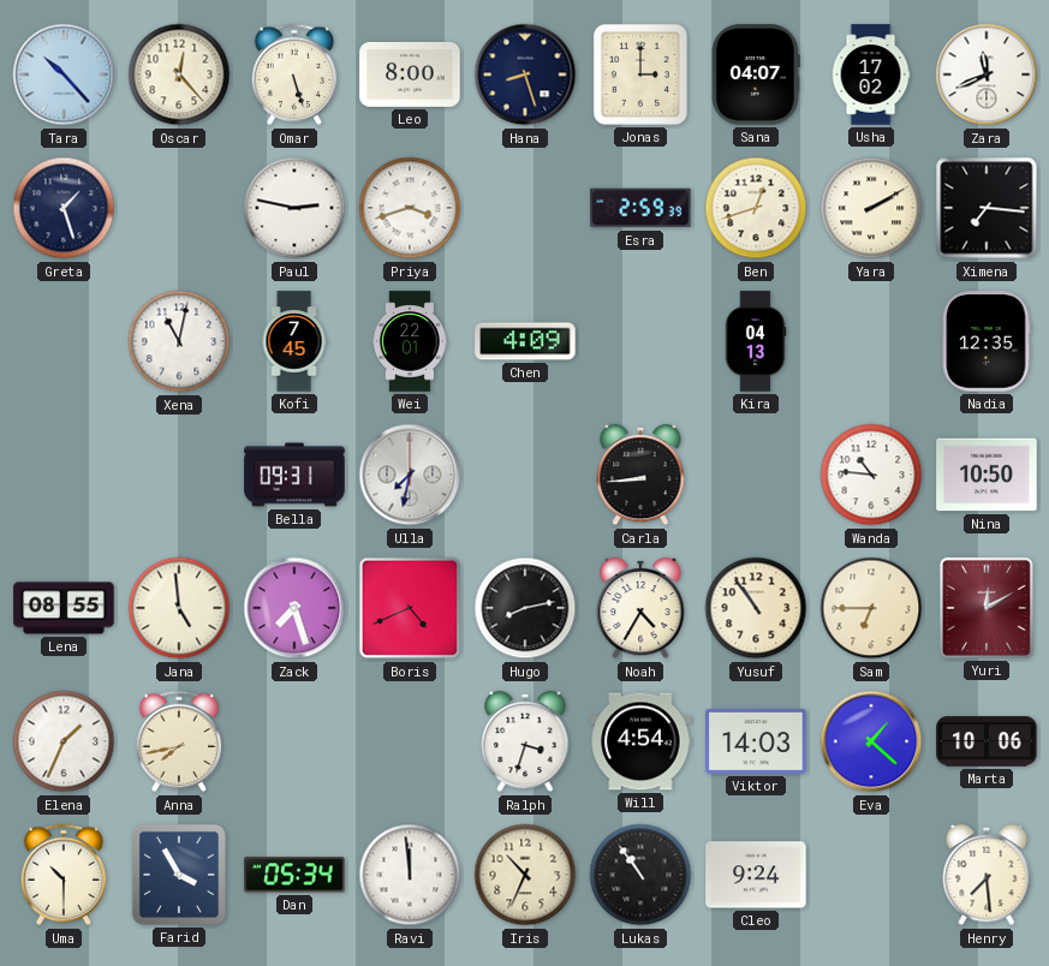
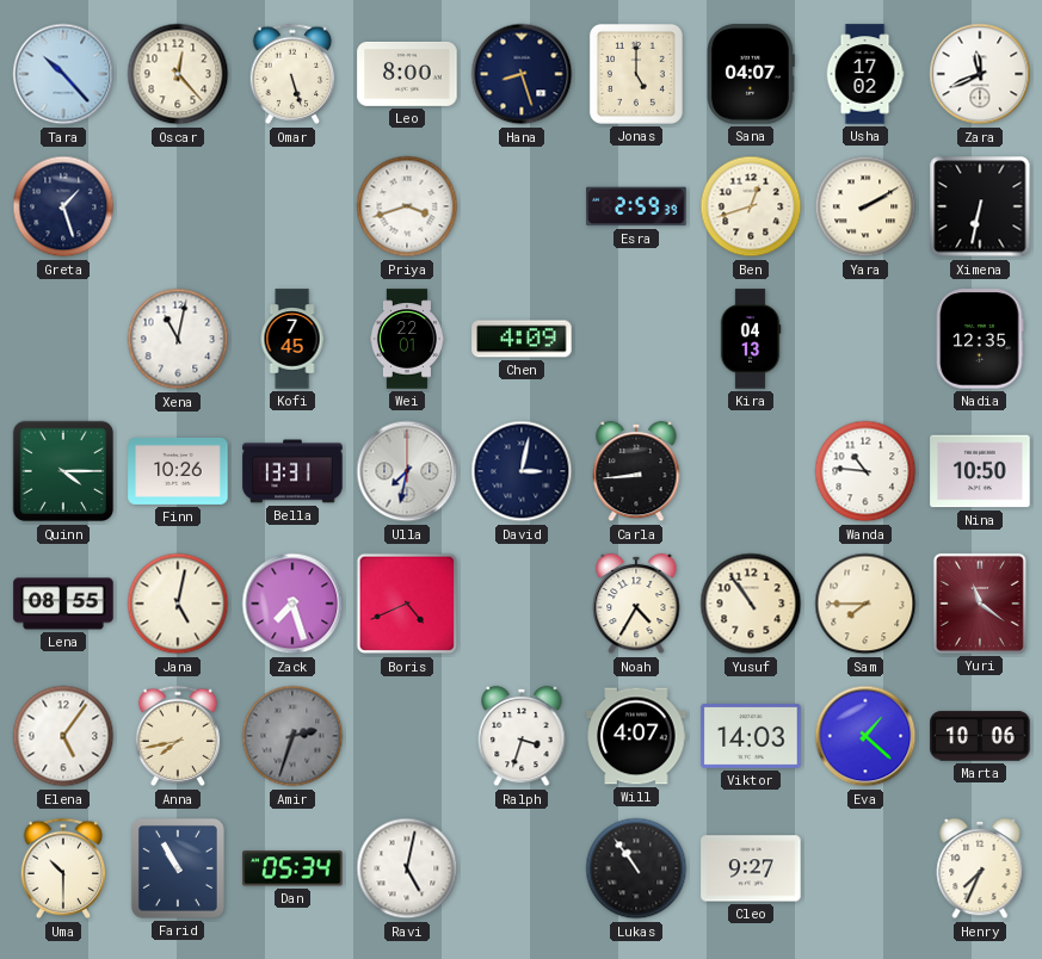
Jonas: 3:00 -> 5:00 (636, 74)
Paul: 2:47 -> none (294, 208)
Ximena: 7:16 -> 6:32 (980, 206)
Quinn: none -> 4:15 (63, 471)
Finn: none -> 10:26 (178, 471)
Bella: 09:31 -> 13:31 (292, 471)
David: none -> 3:02 (522, 471)
Jana: 4:59 -> 5:02 (178, 604)
Hugo: 8:13 -> none (525, 608)
Sam: 6:45 -> 7:45 (865, 604)
Yuri: 12:10 -> 11:21 (980, 604)
Elena: 1:34 -> 5:06 (63, 736)
Amir: none -> 2:33 (292, 736)
Will: 4:54 -> 4:07 (636, 736)
Farid: 3:55 -> 10:55 (178, 868)
Ravi: 11:59 -> 5:02 (407, 868)
Iris: 10:34 -> none (525, 875)
Cleo: 9:24 -> 9:27 (751, 868)
Henry: 7:29 -> 7:34 (980, 868)
